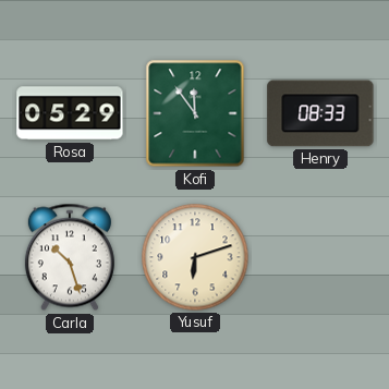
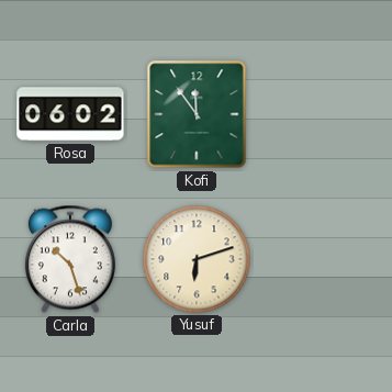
Rosa: 05:29 -> 06:02 (70, 114)
Henry: 08:33 -> none (320, 113)
